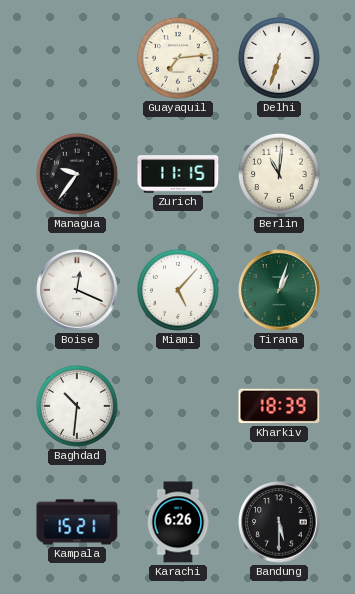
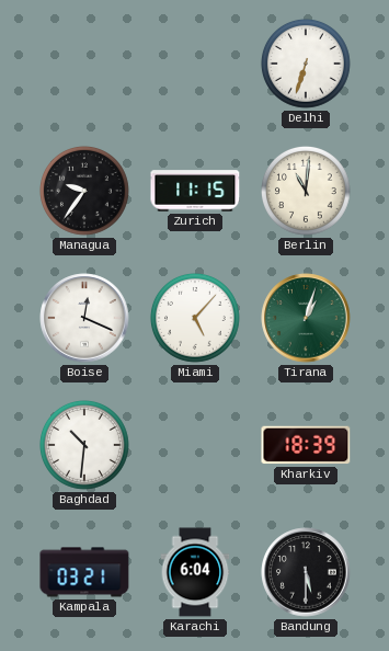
Guayaquil: 7:14 -> none (178, 58)
Kampala: 15:21 -> 03:21 (84, 572)
Karachi: 6:26 -> 6:04 (195, 572)
